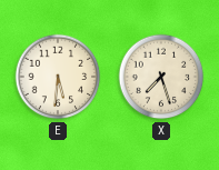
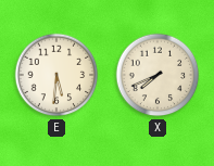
X: 7:27 -> 7:41 (158, 75)
